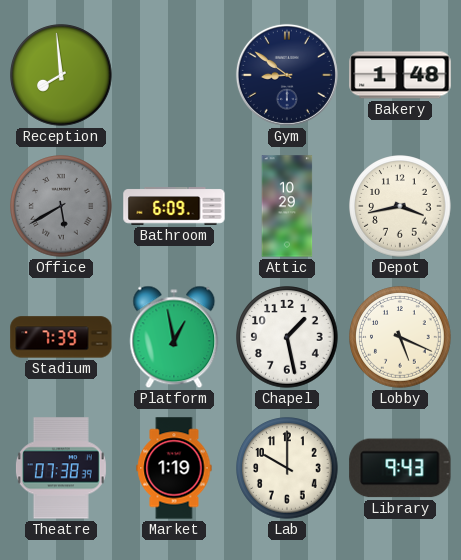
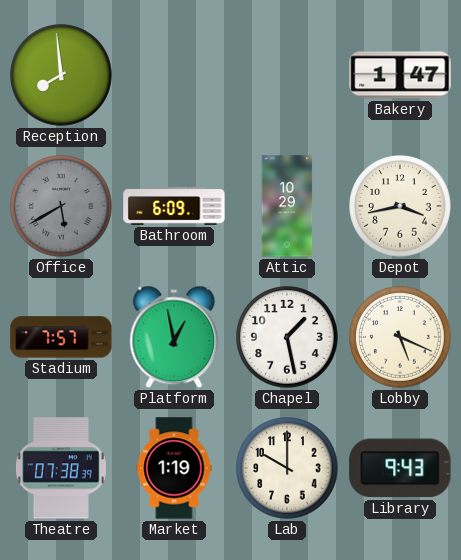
Gym: 8:51 -> none (287, 75)
Bakery: 1:48 -> 1:47 (400, 75)
Stadium: 7:39 -> 7:57 (61, 337)
